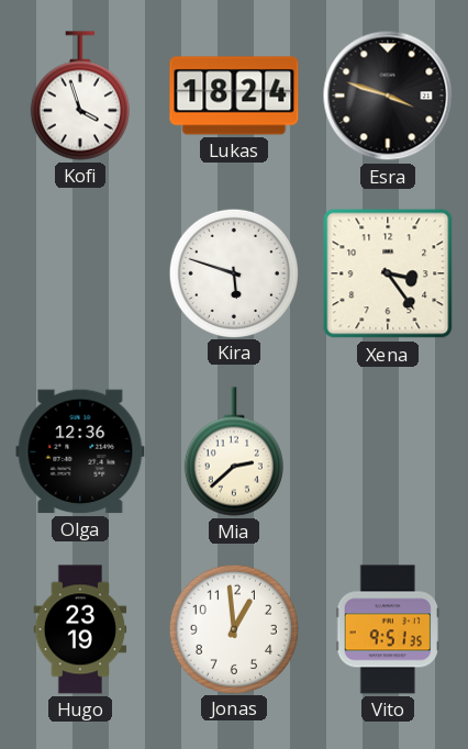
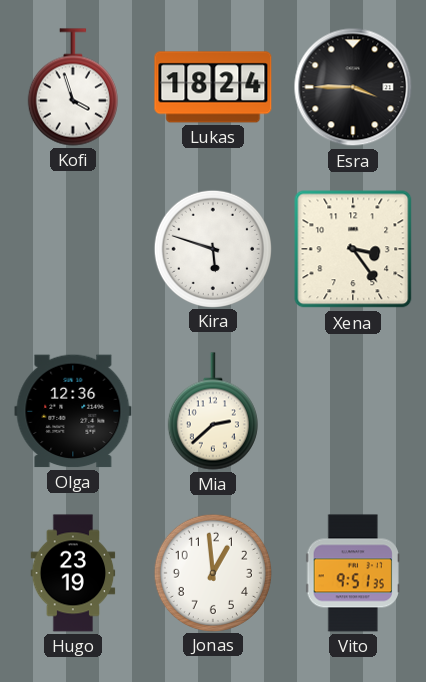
Esra: 3:48 -> 3:45 (353, 87)
